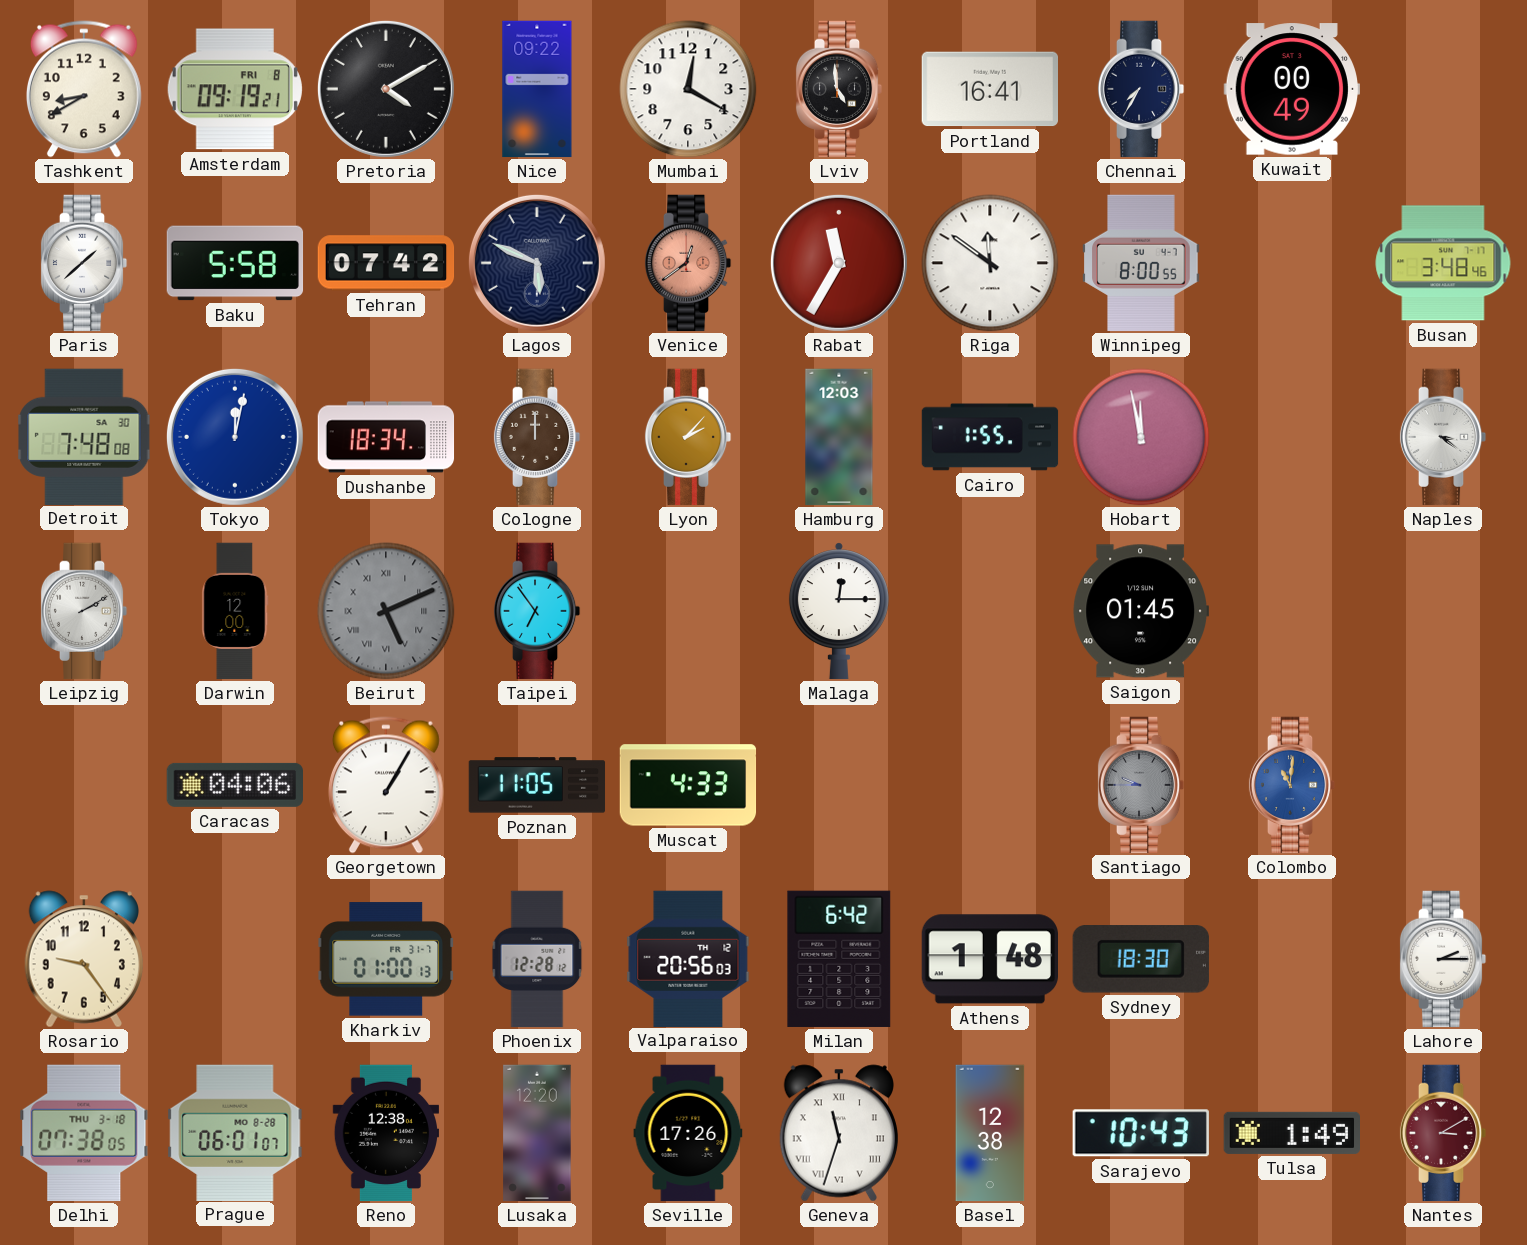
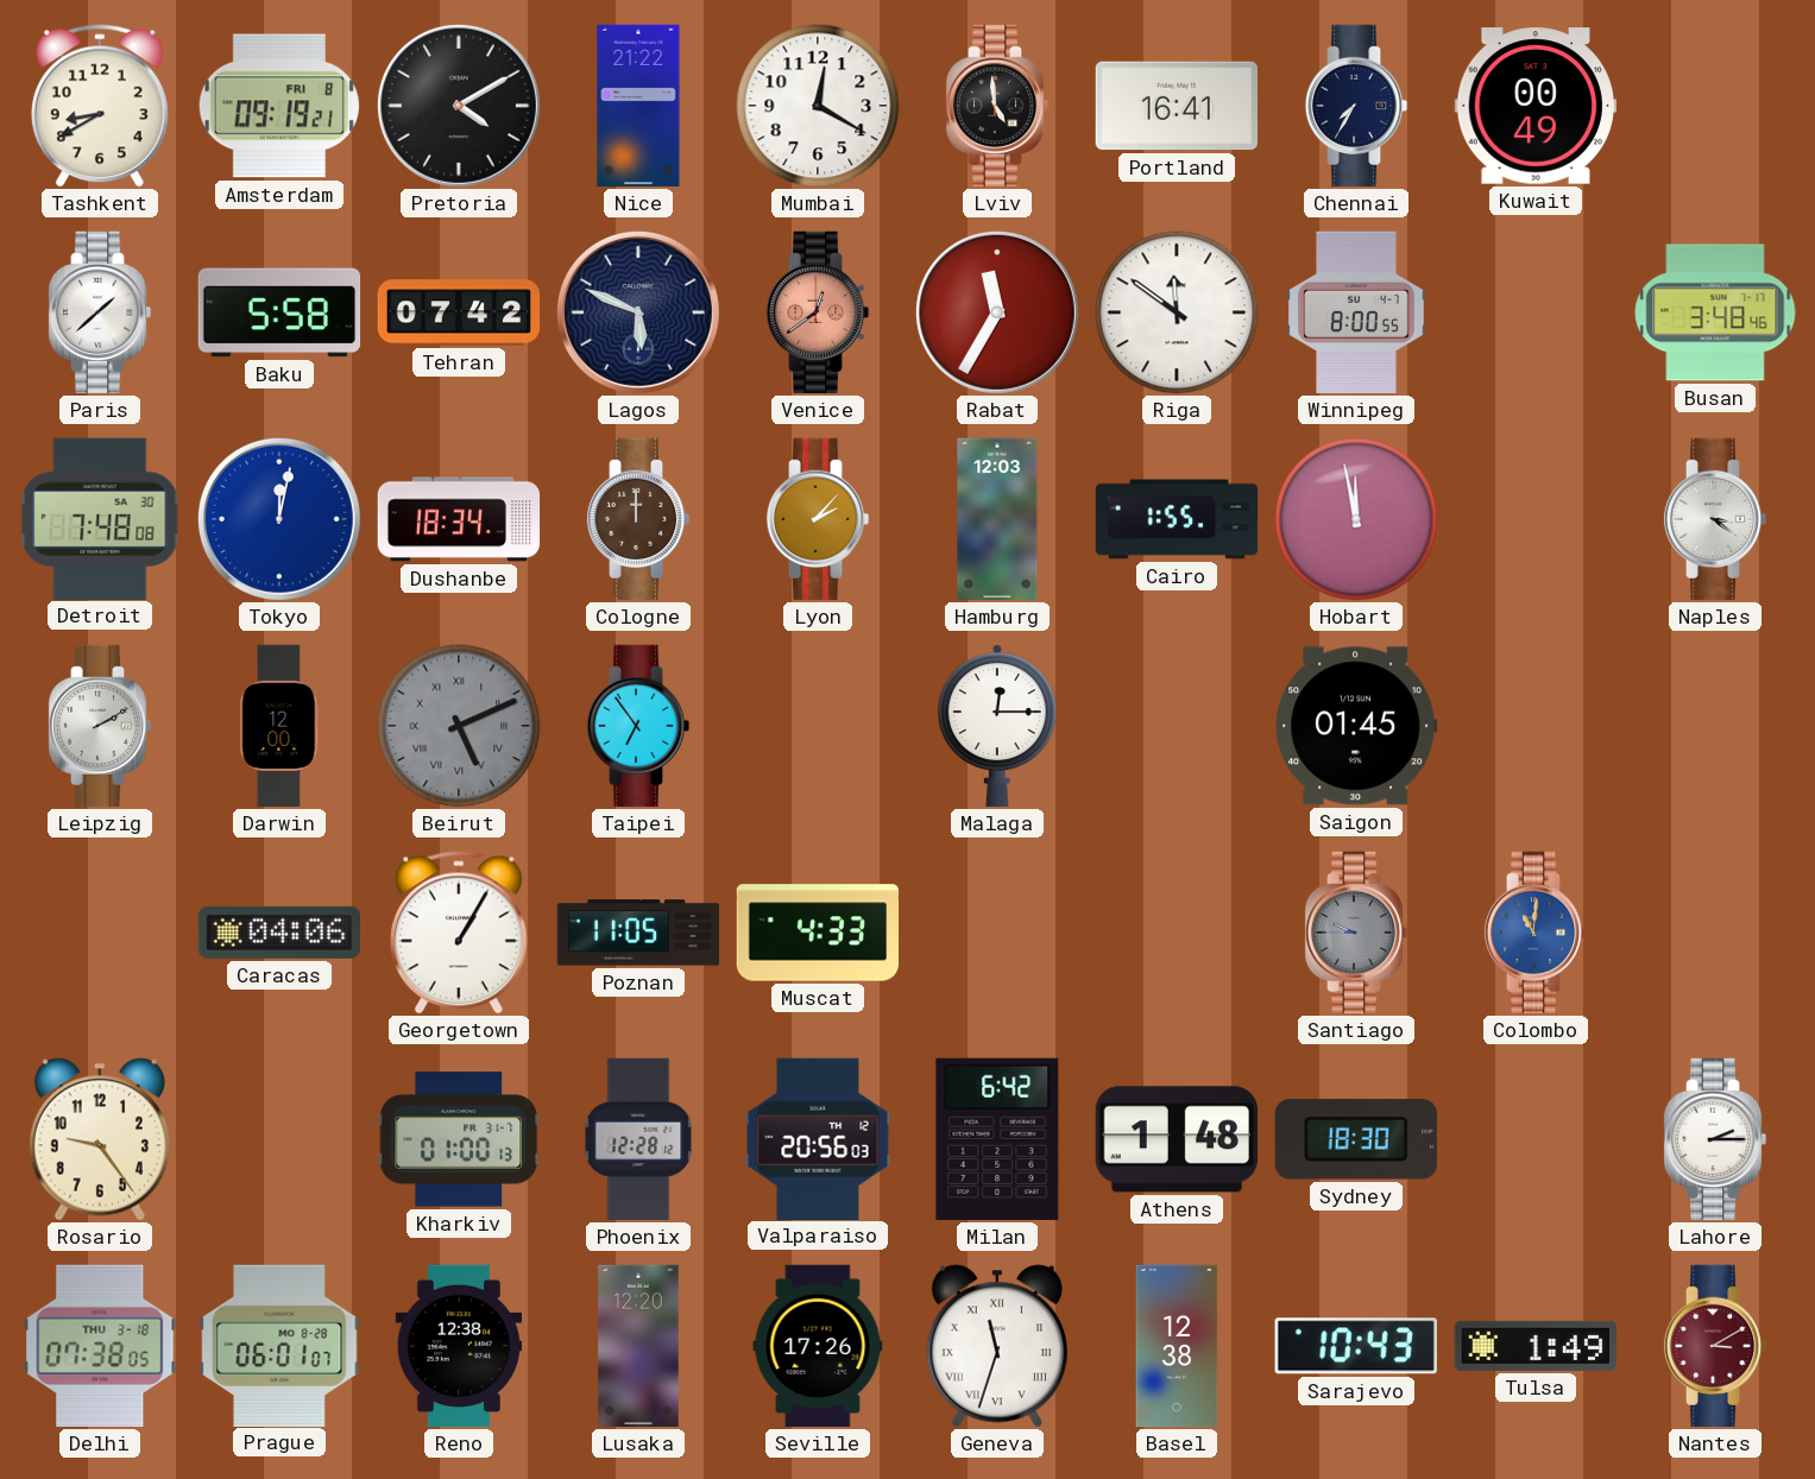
Nice: 09:22 -> 21:22 (638, 106)
